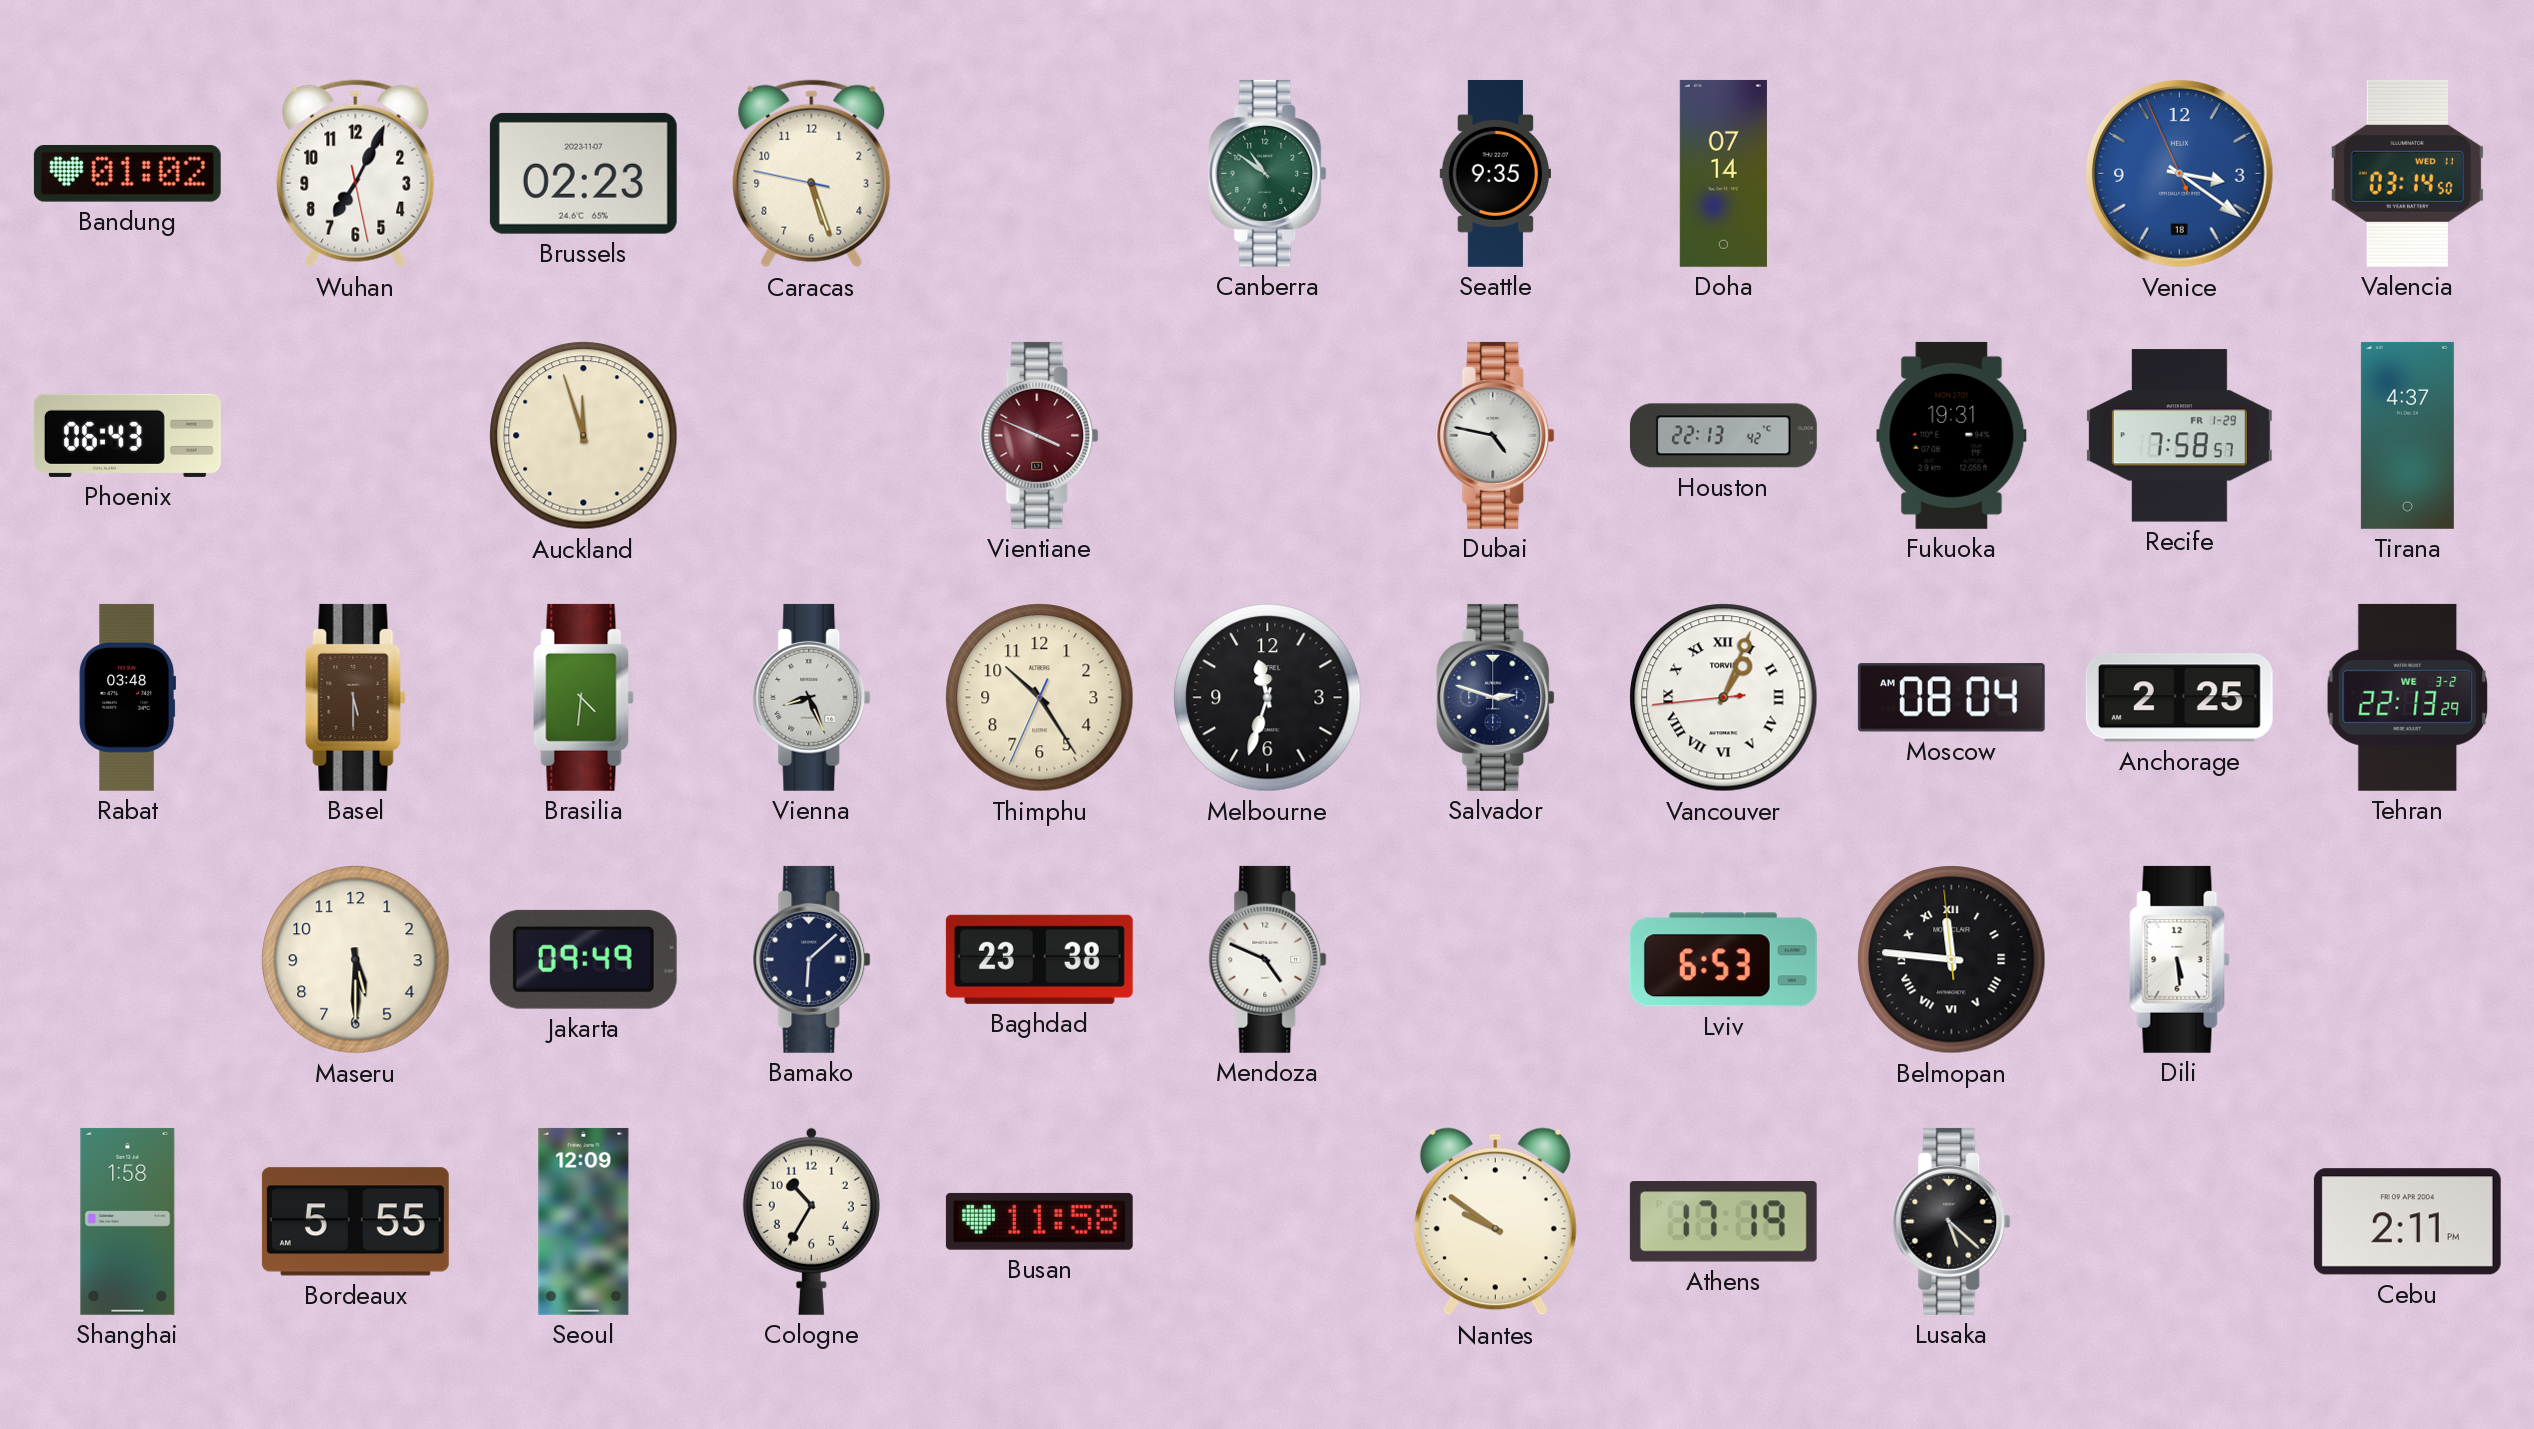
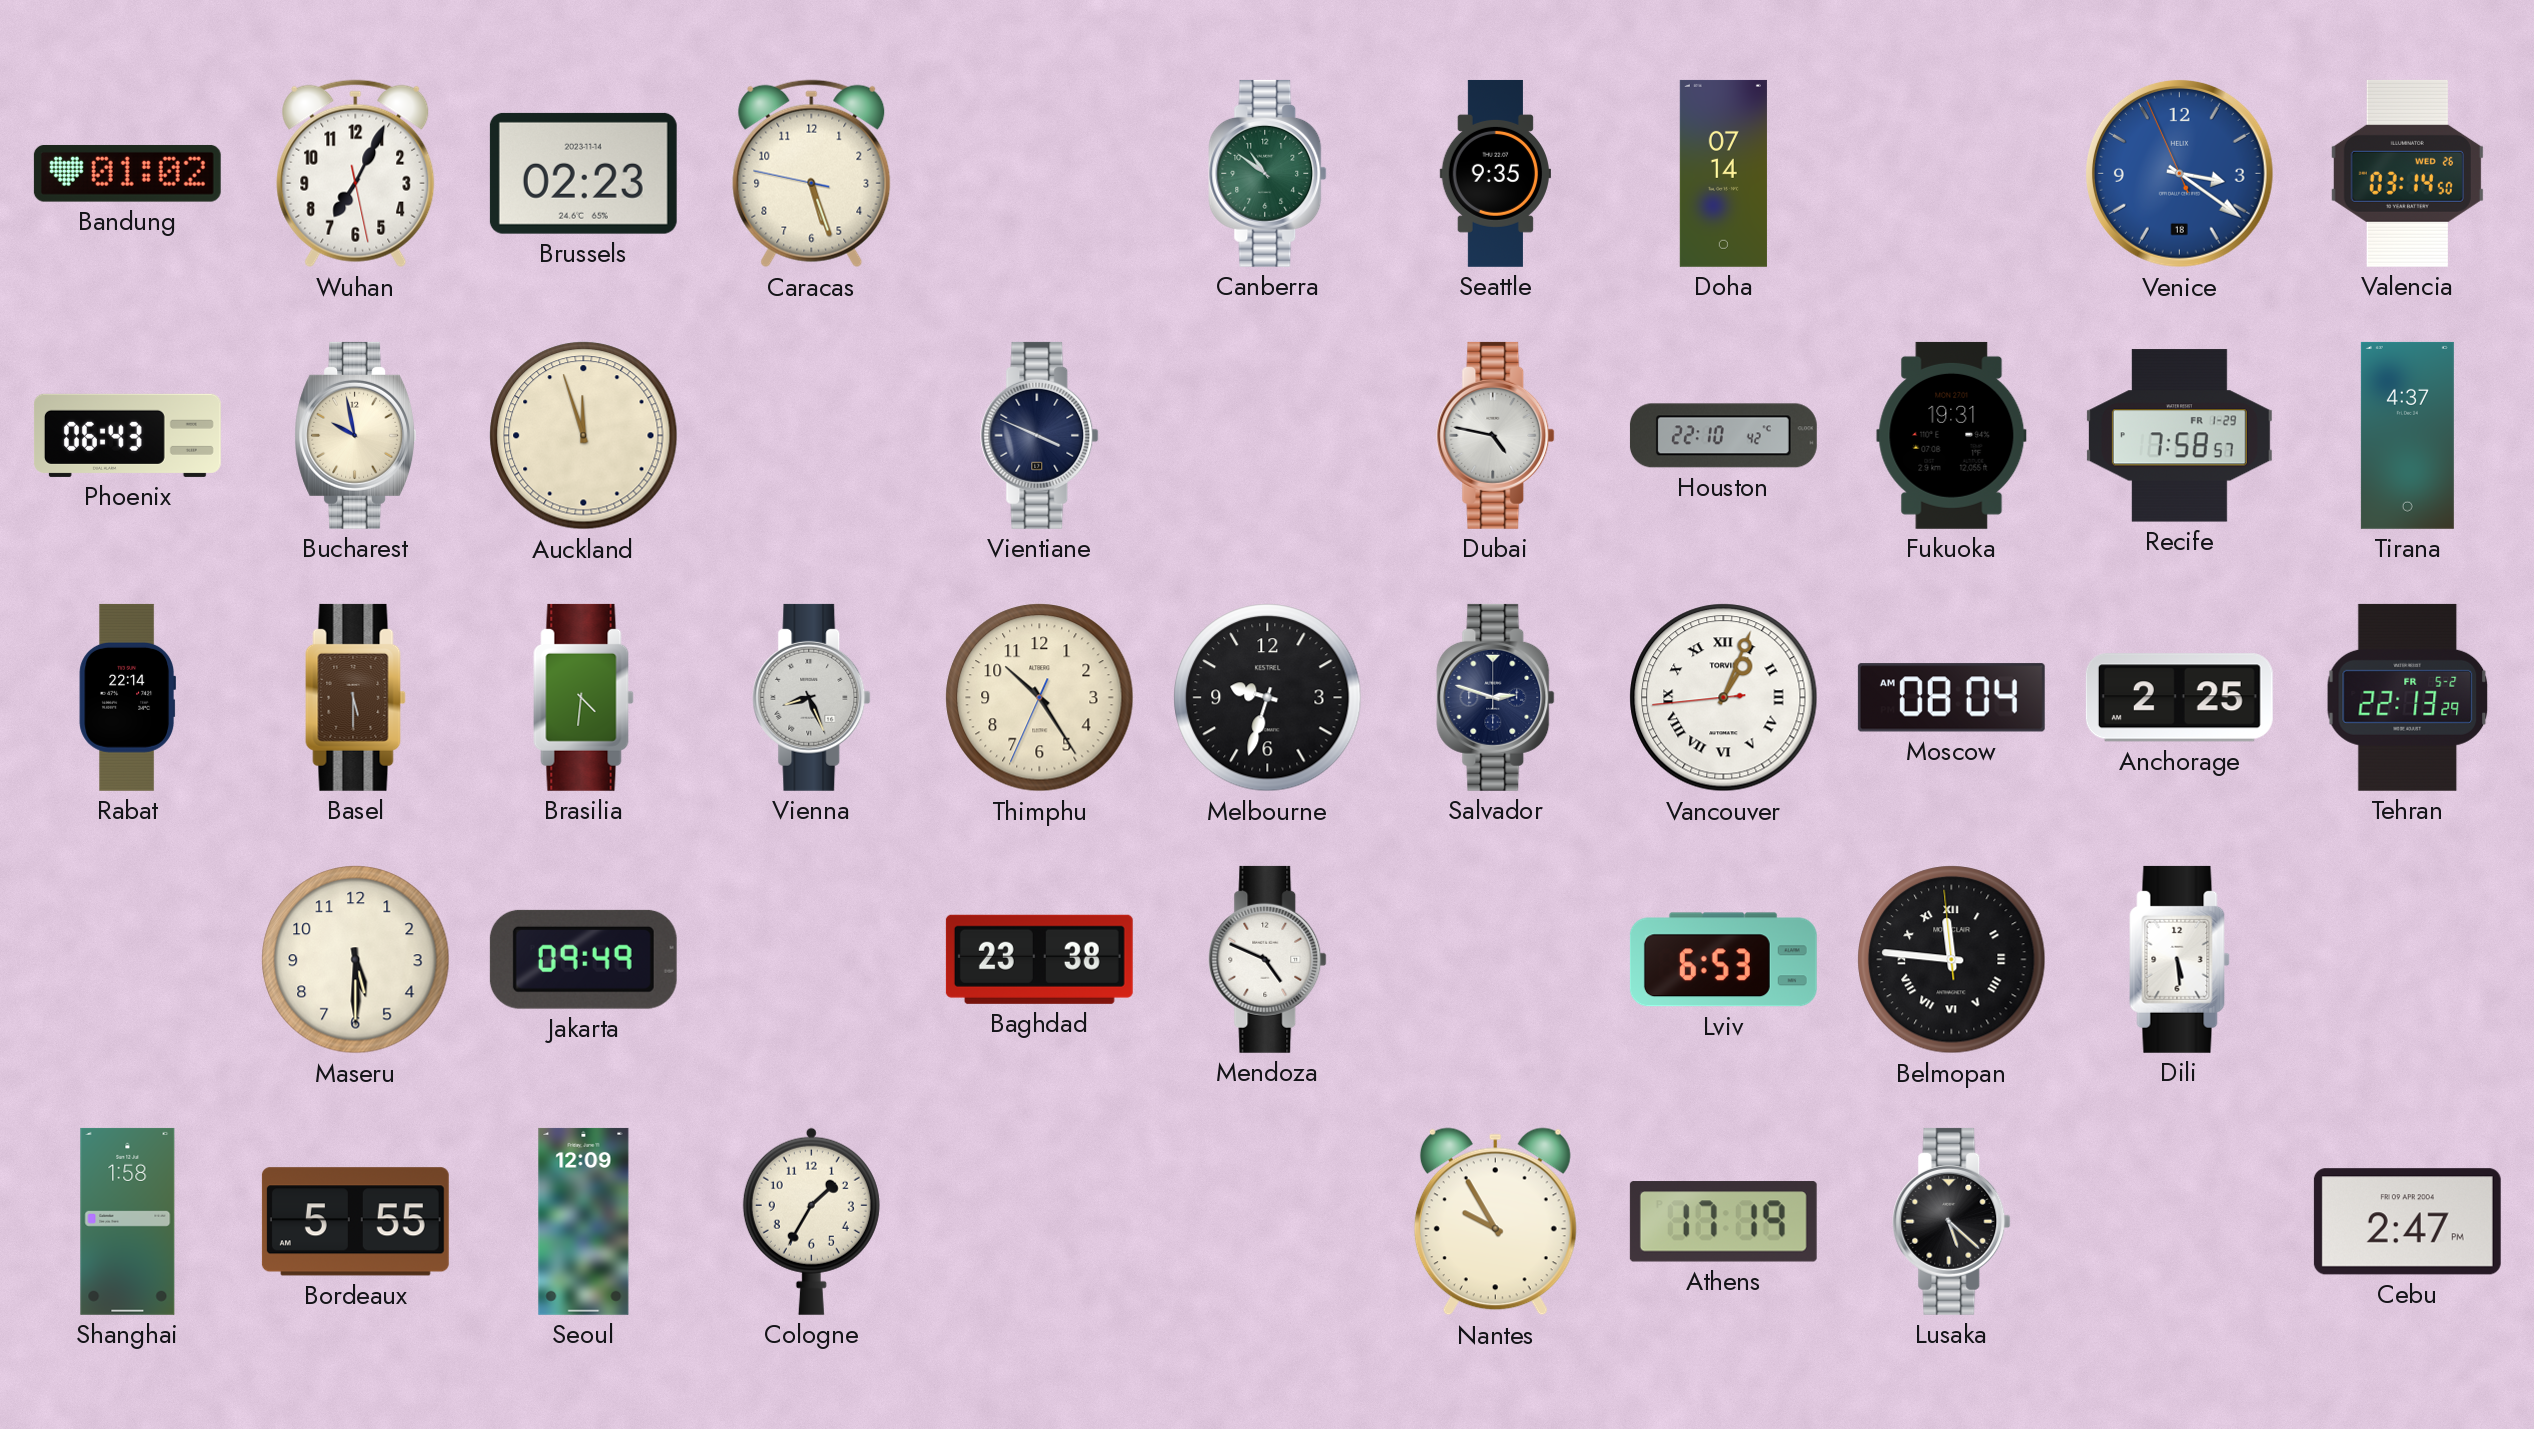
Brussels date: 2023-11-07 -> 2023-11-14 (583, 173)
Valencia date: WED 11 -> WED 26 (2407, 173)
Bucharest: none -> 9:58 (356, 435)
Vientiane dial: burgundy -> navy (1040, 435)
Houston: 22:13 -> 22:10 (1723, 436)
Rabat: 03:48 -> 22:14 (127, 697)
Melbourne: 11:33 -> 9:33 (1268, 698)
Tehran date: WE 3-2 -> FR 5-2 (2408, 697)
Bamako: 6:08 -> none (812, 959)
Cologne: 10:35 -> 1:35 (811, 1221)
Busan: 11:58 -> none (1039, 1221)
Nantes: 9:51 -> 9:55 (1495, 1222)
Cebu: 2:11 -> 2:47 (2407, 1222)
